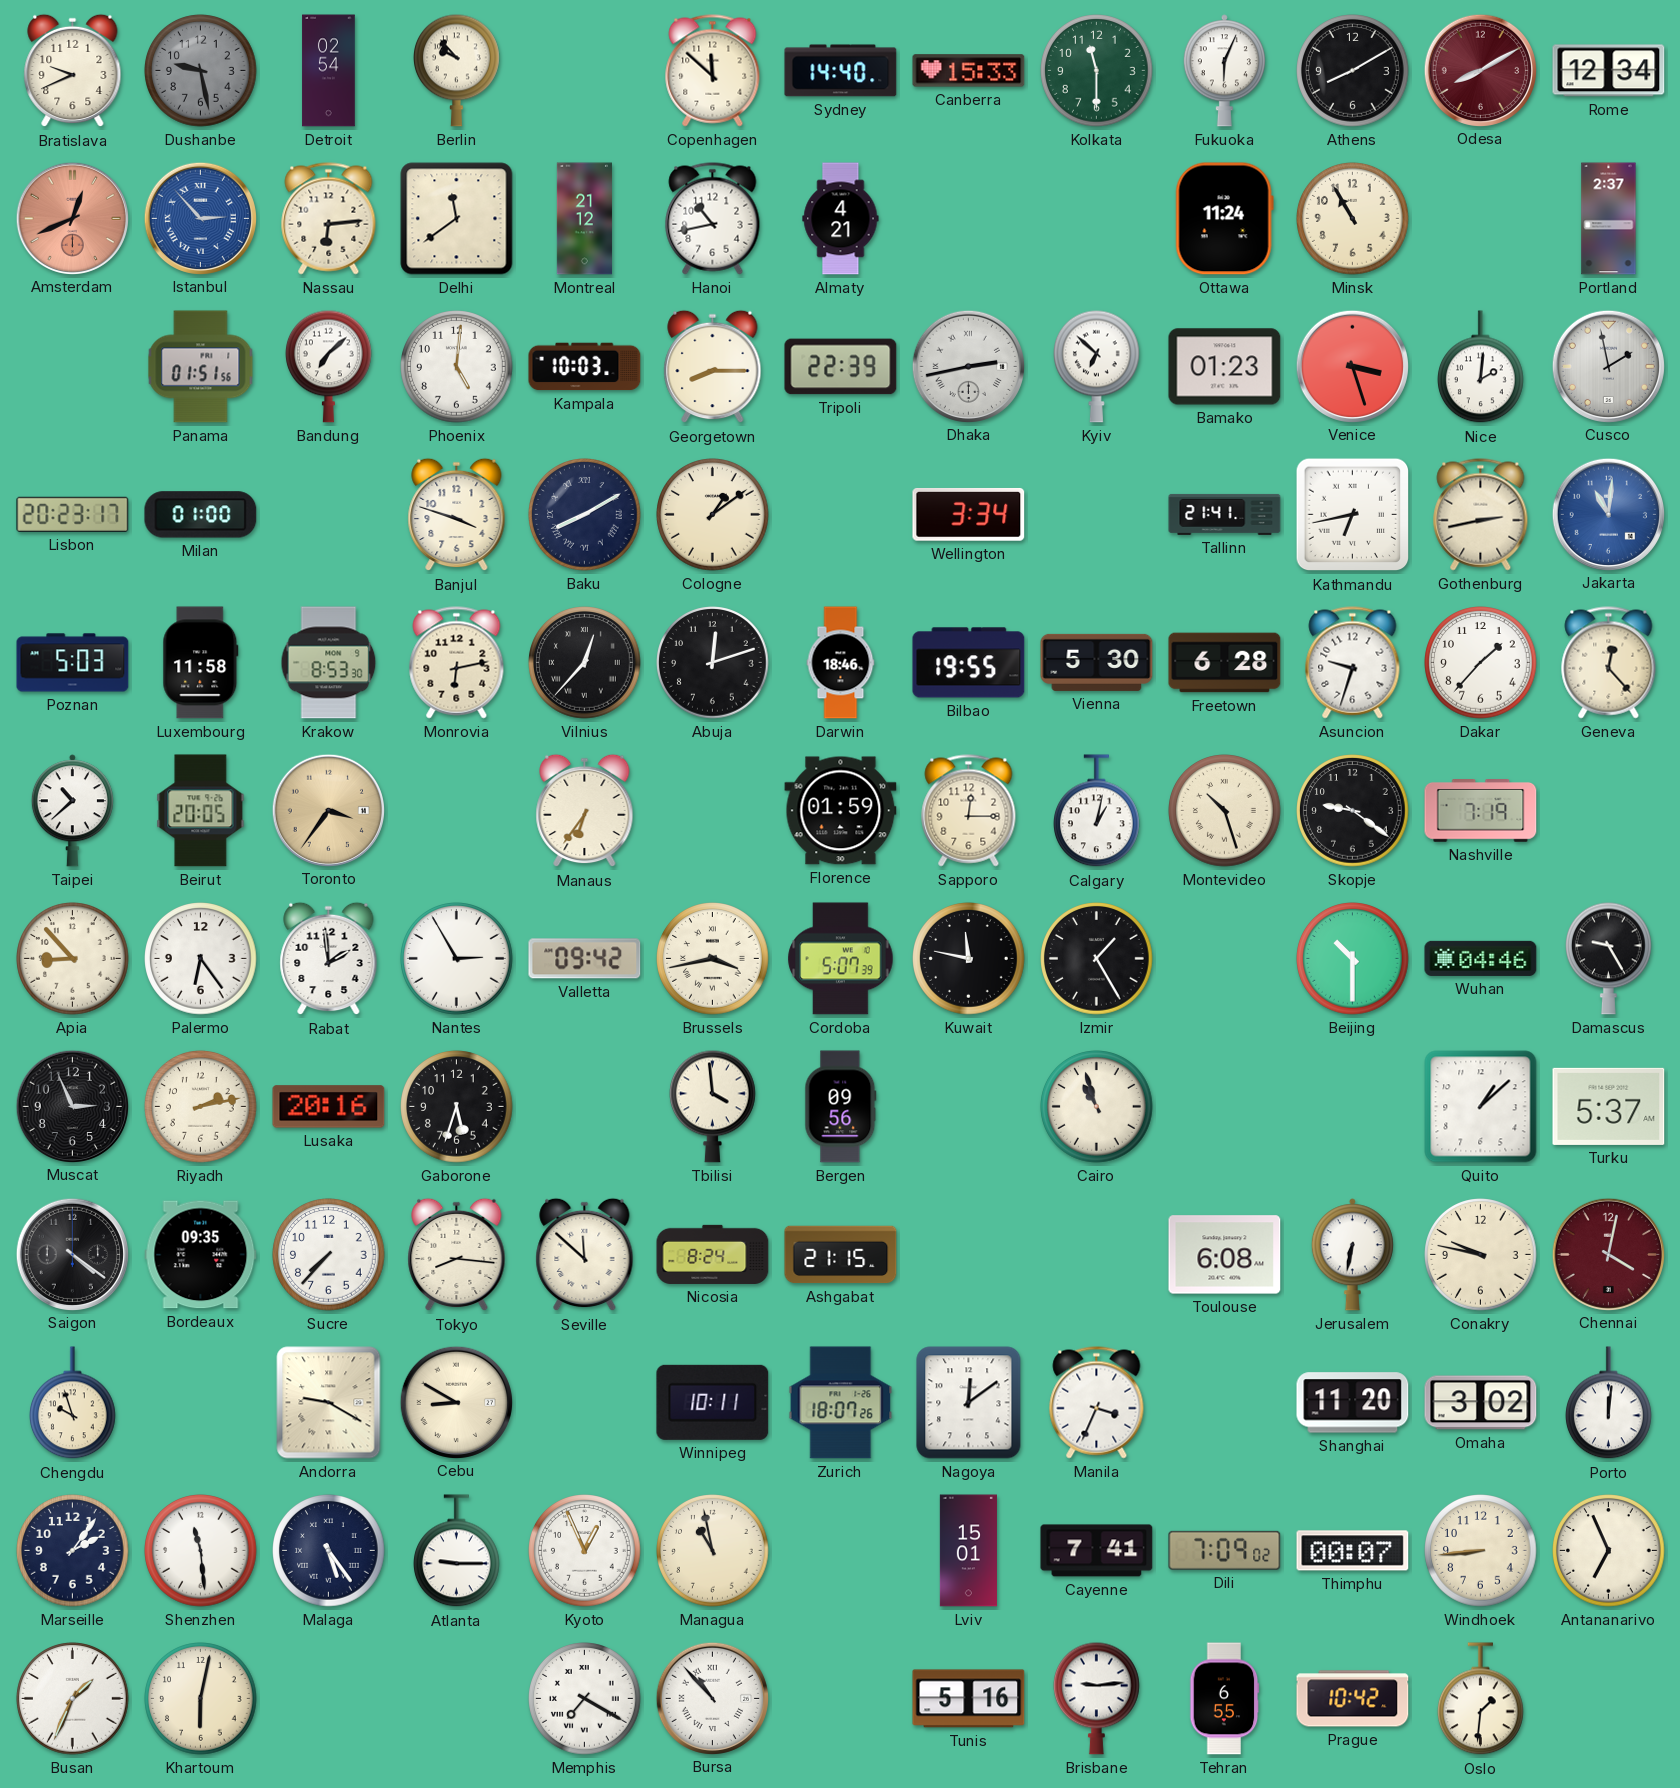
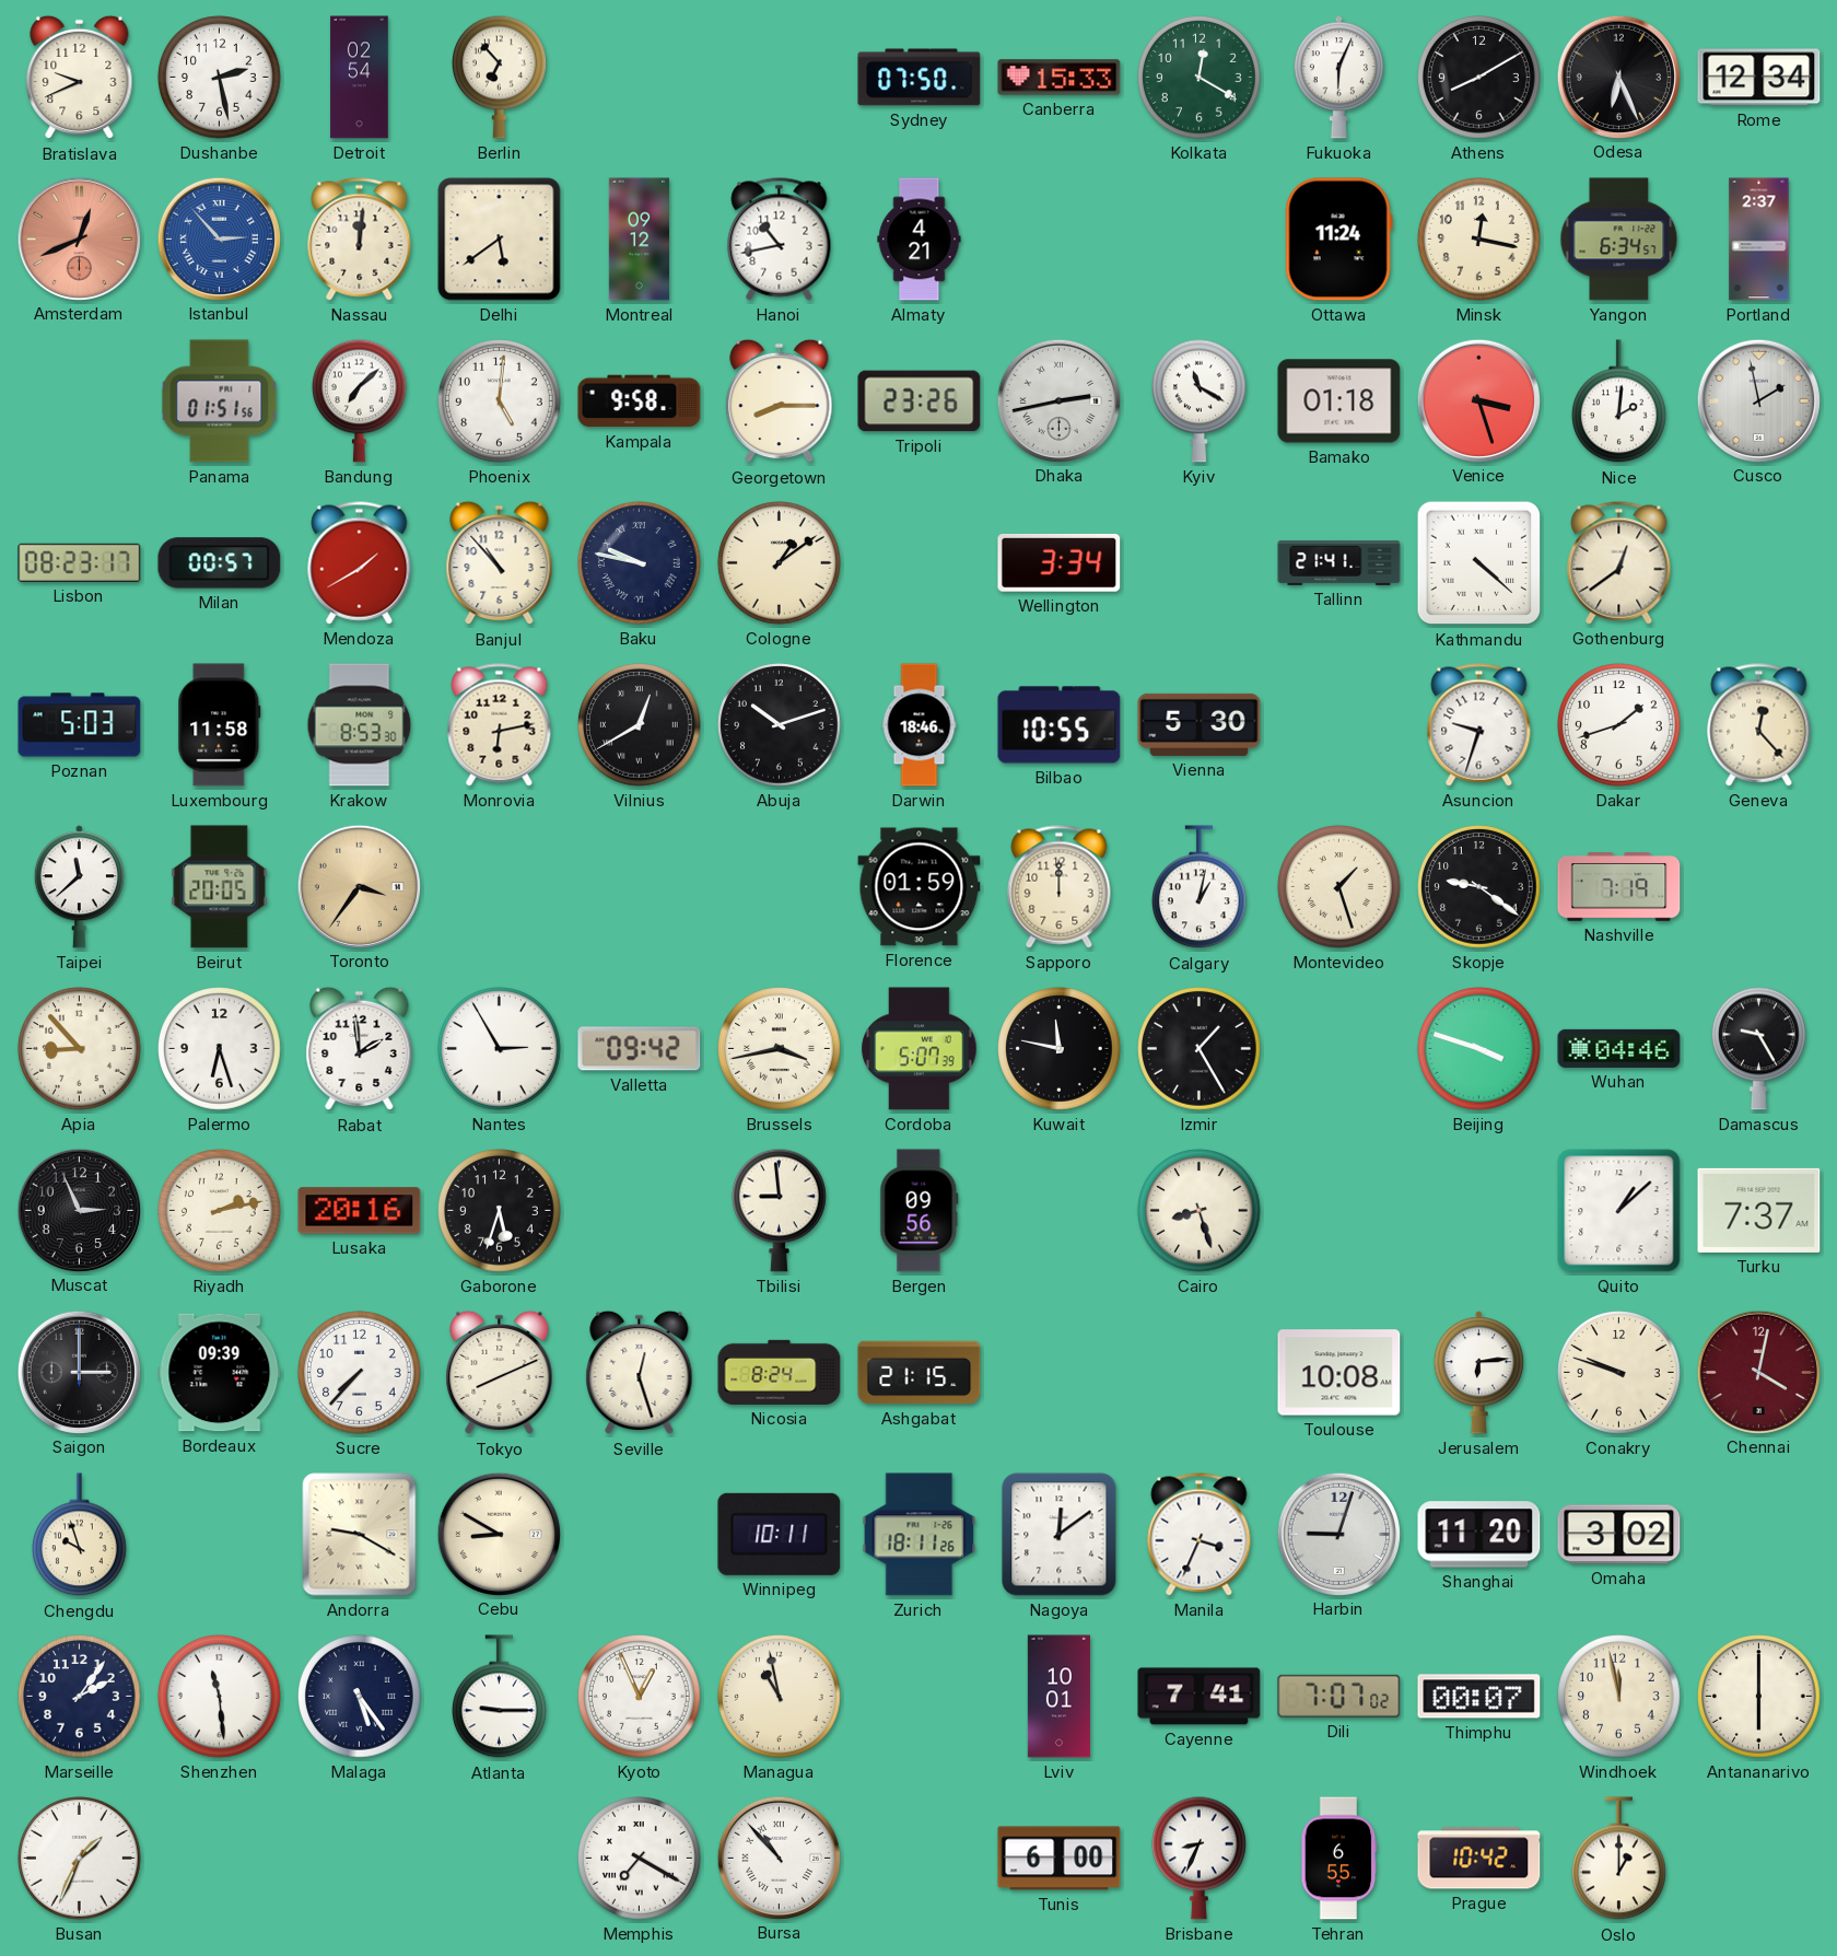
Dushanbe: 9:28 -> 2:28 (220, 78)
Dushanbe dial: grey -> white (220, 78)
Berlin: 9:53 -> 6:53 (500, 77)
Copenhagen: 11:52 -> none (713, 71)
Sydney: 14:40 -> 07:50 (920, 78)
Kolkata: 11:30 -> 12:20 (1200, 78)
Odesa: 8:10 -> 6:26 (1618, 77)
Odesa dial: burgundy -> black (1618, 77)
Nassau: 6:14 -> 12:01 (360, 240)
Delhi: 11:39 -> 5:39 (500, 240)
Montreal: 21:12 -> 09:12 (639, 240)
Minsk: 10:55 -> 12:17 (1479, 240)
Yangon: none -> 6:34 (1619, 240)
Kampala: 10:03 -> 9:58 (640, 401)
Tripoli: 22:39 -> 23:26 (920, 401)
Kyiv: 6:52 -> 11:20 (1200, 400)
Bamako: 01:23 -> 01:18 (1339, 401)
Lisbon: 20:23 -> 08:23 (80, 562)
Milan: 01:00 -> 00:57 (220, 563)
Mendoza: none -> 1:40 (360, 563)
Banjul: 3:48 -> 10:53 (500, 563)
Baku: 8:10 -> 9:47 (640, 563)
Kathmandu: 6:43 -> 4:22 (1479, 563)
Gothenburg: 2:43 -> 12:39 (1619, 563)
Jakarta: 11:01 -> none (1608, 514)
Vilnius: 12:37 -> 12:40 (640, 725)
Abuja: 12:12 -> 10:12 (780, 725)
Bilbao: 19:55 -> 10:55 (1060, 725)
Freetown: 6:28 -> none (1225, 663)
Dakar: 1:37 -> 1:42 (1619, 725)
Taipei: 10:38 -> 11:38 (79, 887)
Manaus: 6:36 -> none (585, 811)
Sapporo: 12:15 -> 12:00 (1060, 887)
Montevideo: 10:27 -> 1:27 (1339, 887)
Palermo: 6:24 -> 6:27 (220, 1049)
Beijing: 10:30 -> 3:48 (1479, 1049)
Tbilisi: 3:59 -> 8:59 (780, 1210)
Cairo: 10:57 -> 8:27 (1200, 1211)
Turku: 5:37 -> 7:37 (1759, 1210)
Saigon: 4:21 -> 3:00 (79, 1372)
Bordeaux: 09:35 -> 09:39 (220, 1373)
Tokyo: 8:16 -> 8:11 (500, 1373)
Seville: 11:52 -> 12:27 (640, 1373)
Toulouse: 6:08 -> 10:08 (1339, 1373)
Jerusalem: 6:32 -> 6:14 (1478, 1373)
Conakry: 9:47 -> 9:48 (1619, 1373)
Zurich: 18:07 -> 18:11 (920, 1535)
Harbin: none -> 9:03 (1338, 1534)
Porto: 12:01 -> none (1609, 1403)
Lviv: 15:01 -> 10:01 (1058, 1697)
Dili: 7:09 -> 7:07 (1339, 1696)
Windhoek: 8:44 -> 11:58 (1619, 1697)
Antananarivo: 6:56 -> 6:00 (1759, 1697)
Khartoum: 6:02 -> none (201, 1699)
Tunis: 5:16 -> 6:00 (1060, 1859)
Brisbane: 9:14 -> 8:34 (1200, 1858)
Oslo: 1:31 -> 1:00 (1619, 1859)
